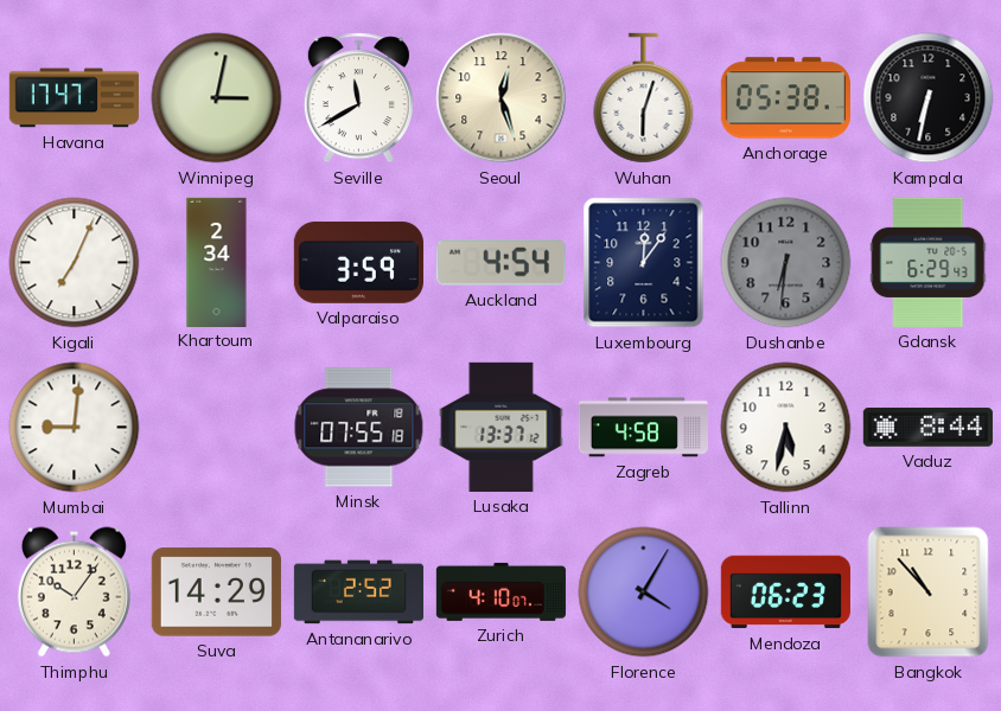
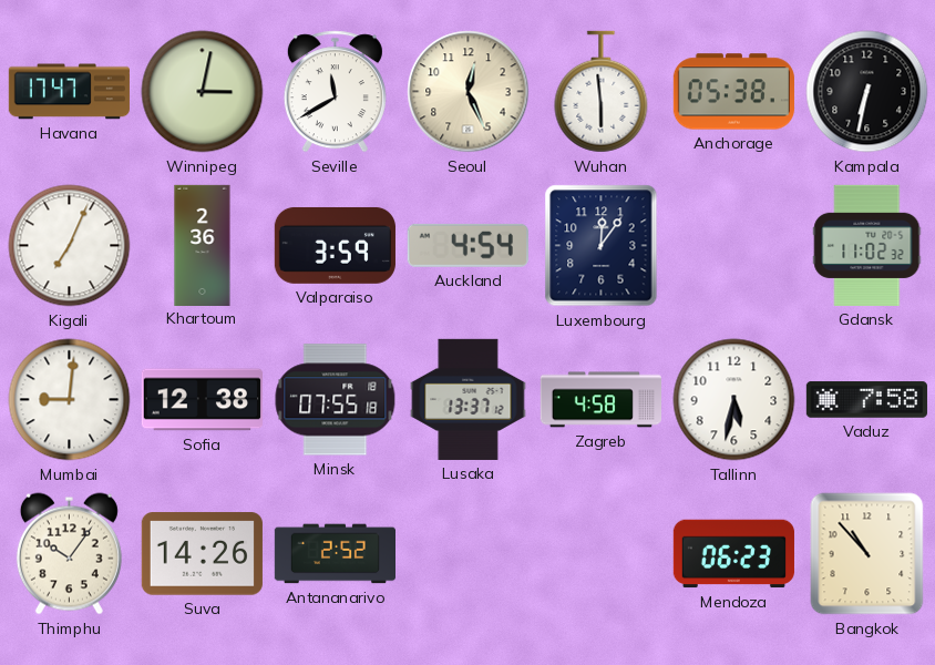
Seoul: 12:27 -> 12:26 (469, 92)
Wuhan: 6:03 -> 5:59 (602, 92)
Khartoum: 2:34 -> 2:36 (203, 245)
Dushanbe: 6:31 -> none (786, 263)
Gdansk: 6:29 -> 11:02 (867, 245)
Sofia: none -> 12:38 (202, 400)
Vaduz: 8:44 -> 7:58 (866, 400)
Suva: 14:29 -> 14:26 (202, 554)
Zurich: 4:10 -> none (500, 591)
Florence: 4:05 -> none (644, 592)
